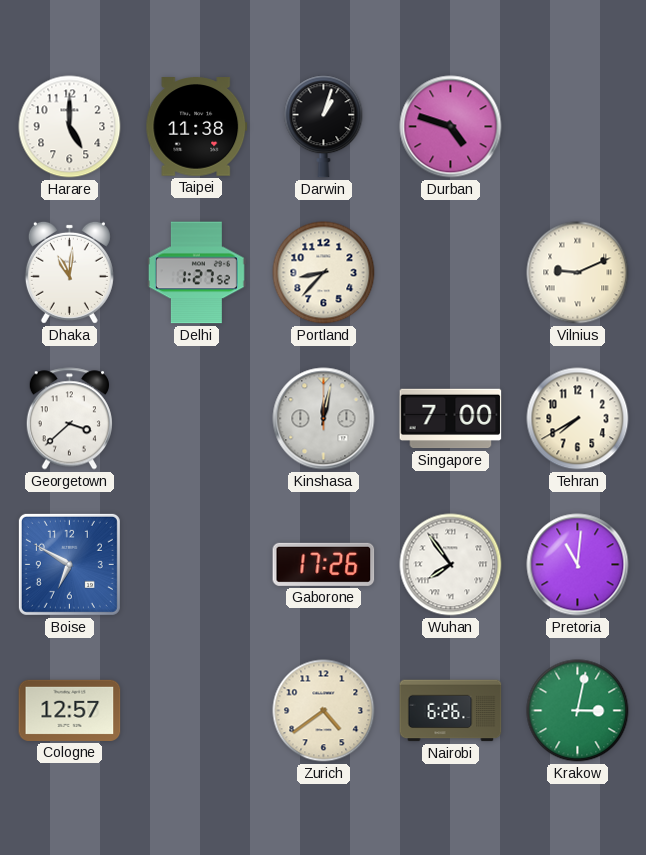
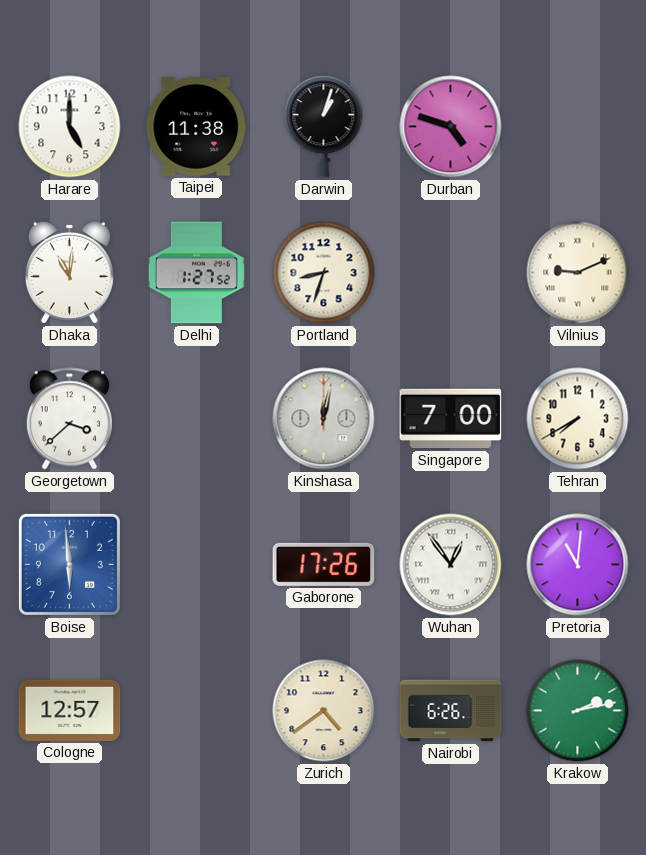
Portland: 8:37 -> 8:33 (324, 273)
Boise: 6:50 -> 5:59 (69, 564)
Wuhan: 7:54 -> 12:54 (451, 565)
Krakow: 3:02 -> 2:13 (578, 711)
